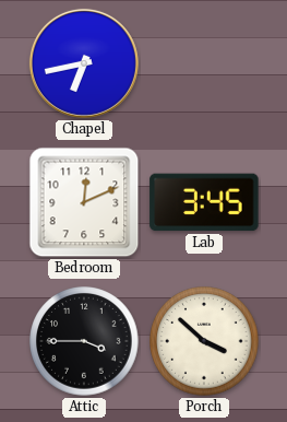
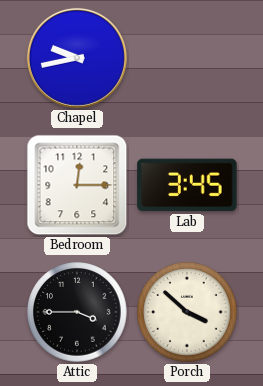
Chapel: 6:43 -> 9:43 (77, 58)
Bedroom: 12:11 -> 12:15 (77, 185)
